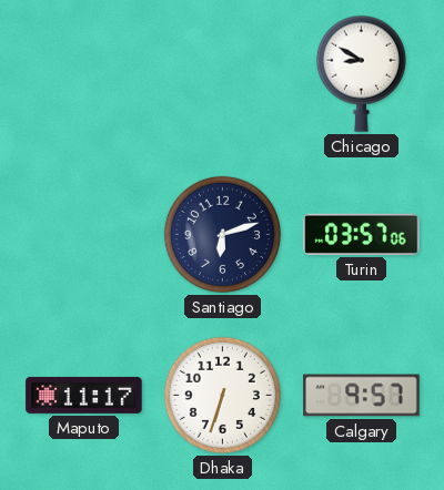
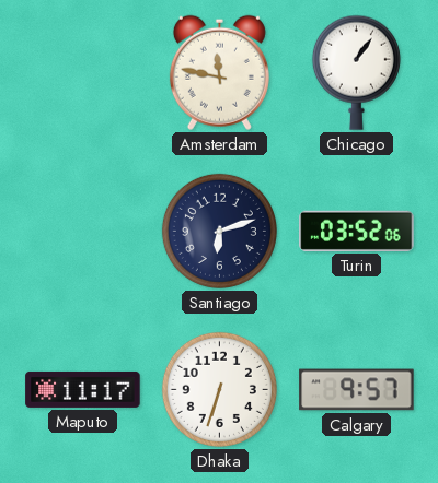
Amsterdam: none -> 11:47 (219, 72)
Chicago: 8:50 -> 1:06 (356, 72)
Turin: 03:57 -> 03:52 (357, 231)
